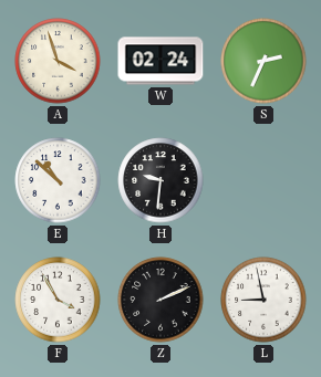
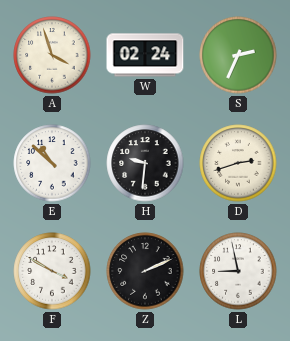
D: none -> 2:42 (238, 163)
F: 3:55 -> 3:50 (52, 271)
